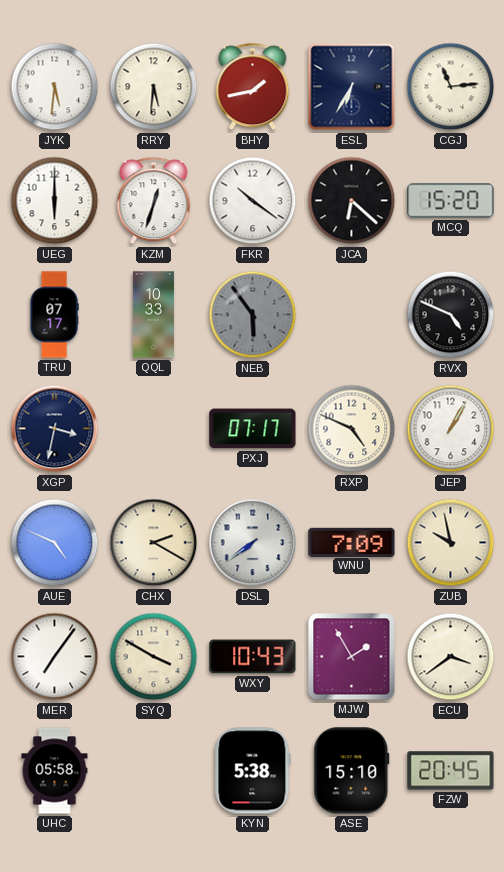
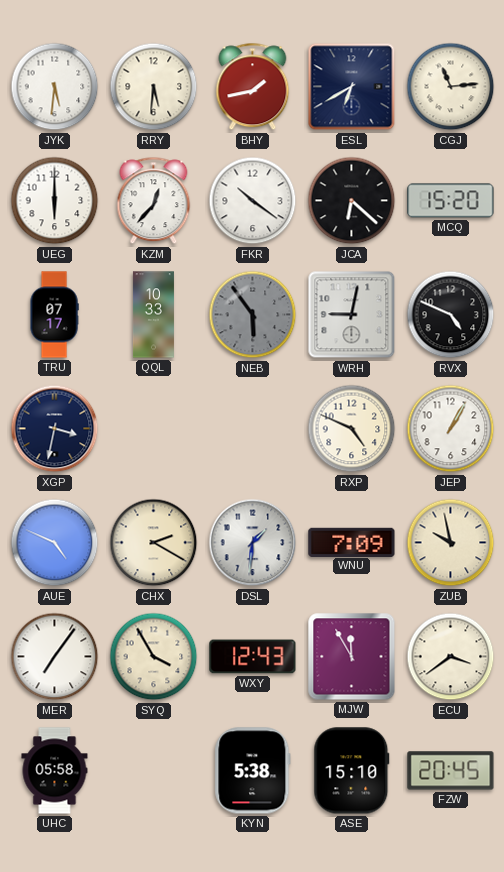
ESL: 6:35 -> 6:40 (352, 87)
KZM: 12:33 -> 12:37 (154, 201)
WRH: none -> 9:02 (352, 315)
PXJ: 07:17 -> none (253, 429)
DSL: 7:39 -> 1:31 (253, 543)
SYQ: 3:50 -> 3:55 (154, 657)
WXY: 10:43 -> 12:43 (253, 657)
MJW: 1:55 -> 11:55 (352, 657)
